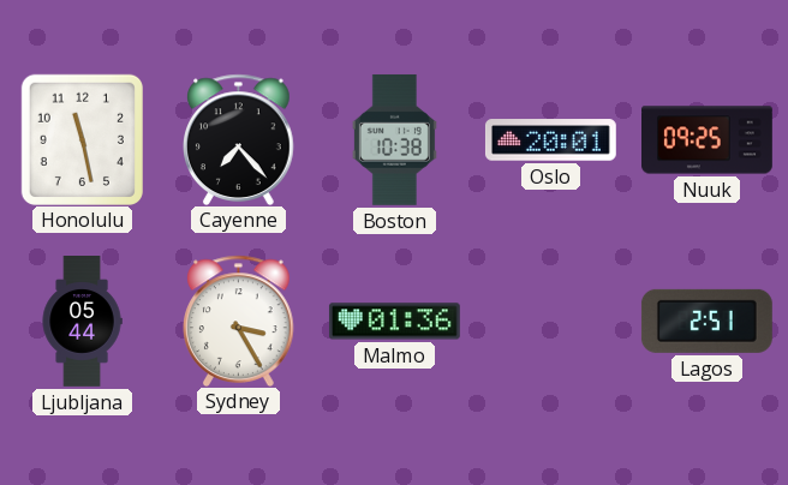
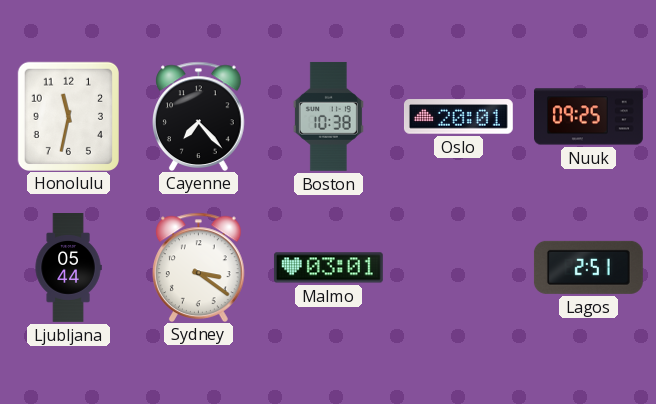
Honolulu: 11:28 -> 11:32 (68, 116)
Sydney: 3:25 -> 3:21 (199, 267)
Malmo: 01:36 -> 03:01 (328, 268)
